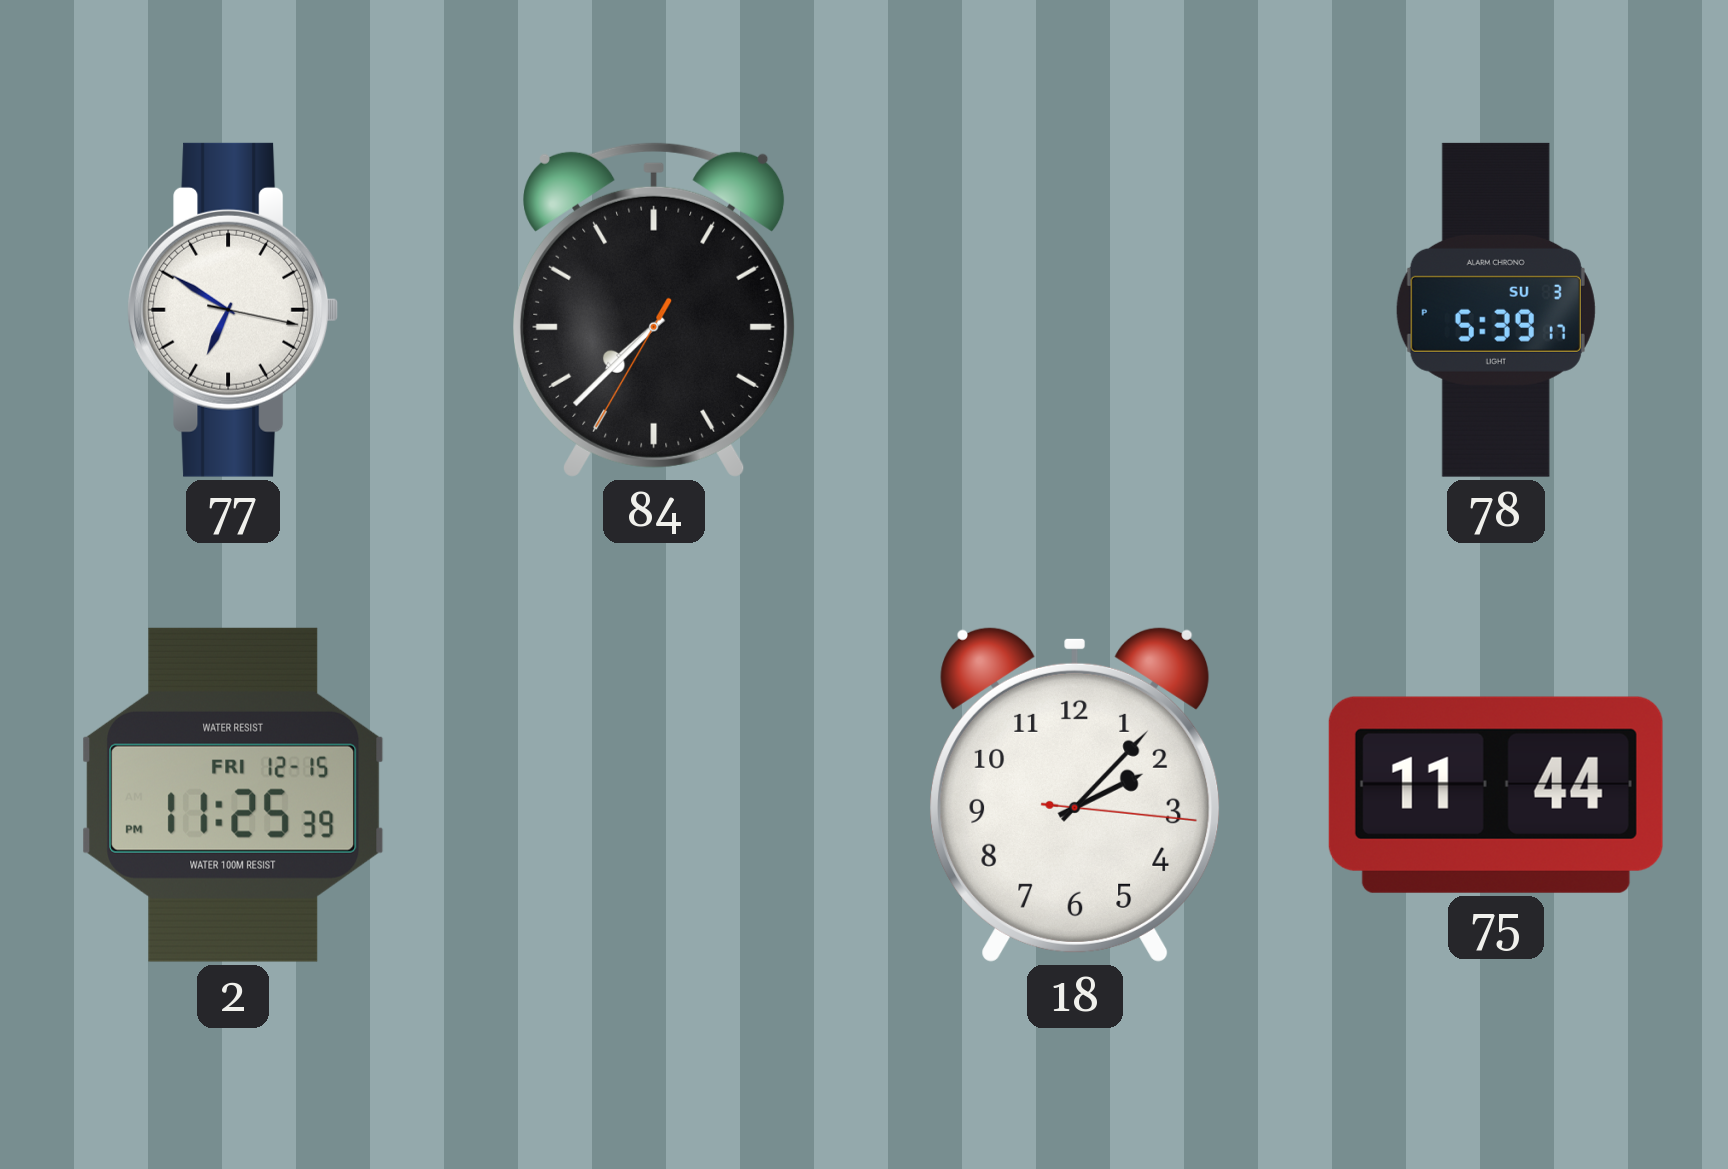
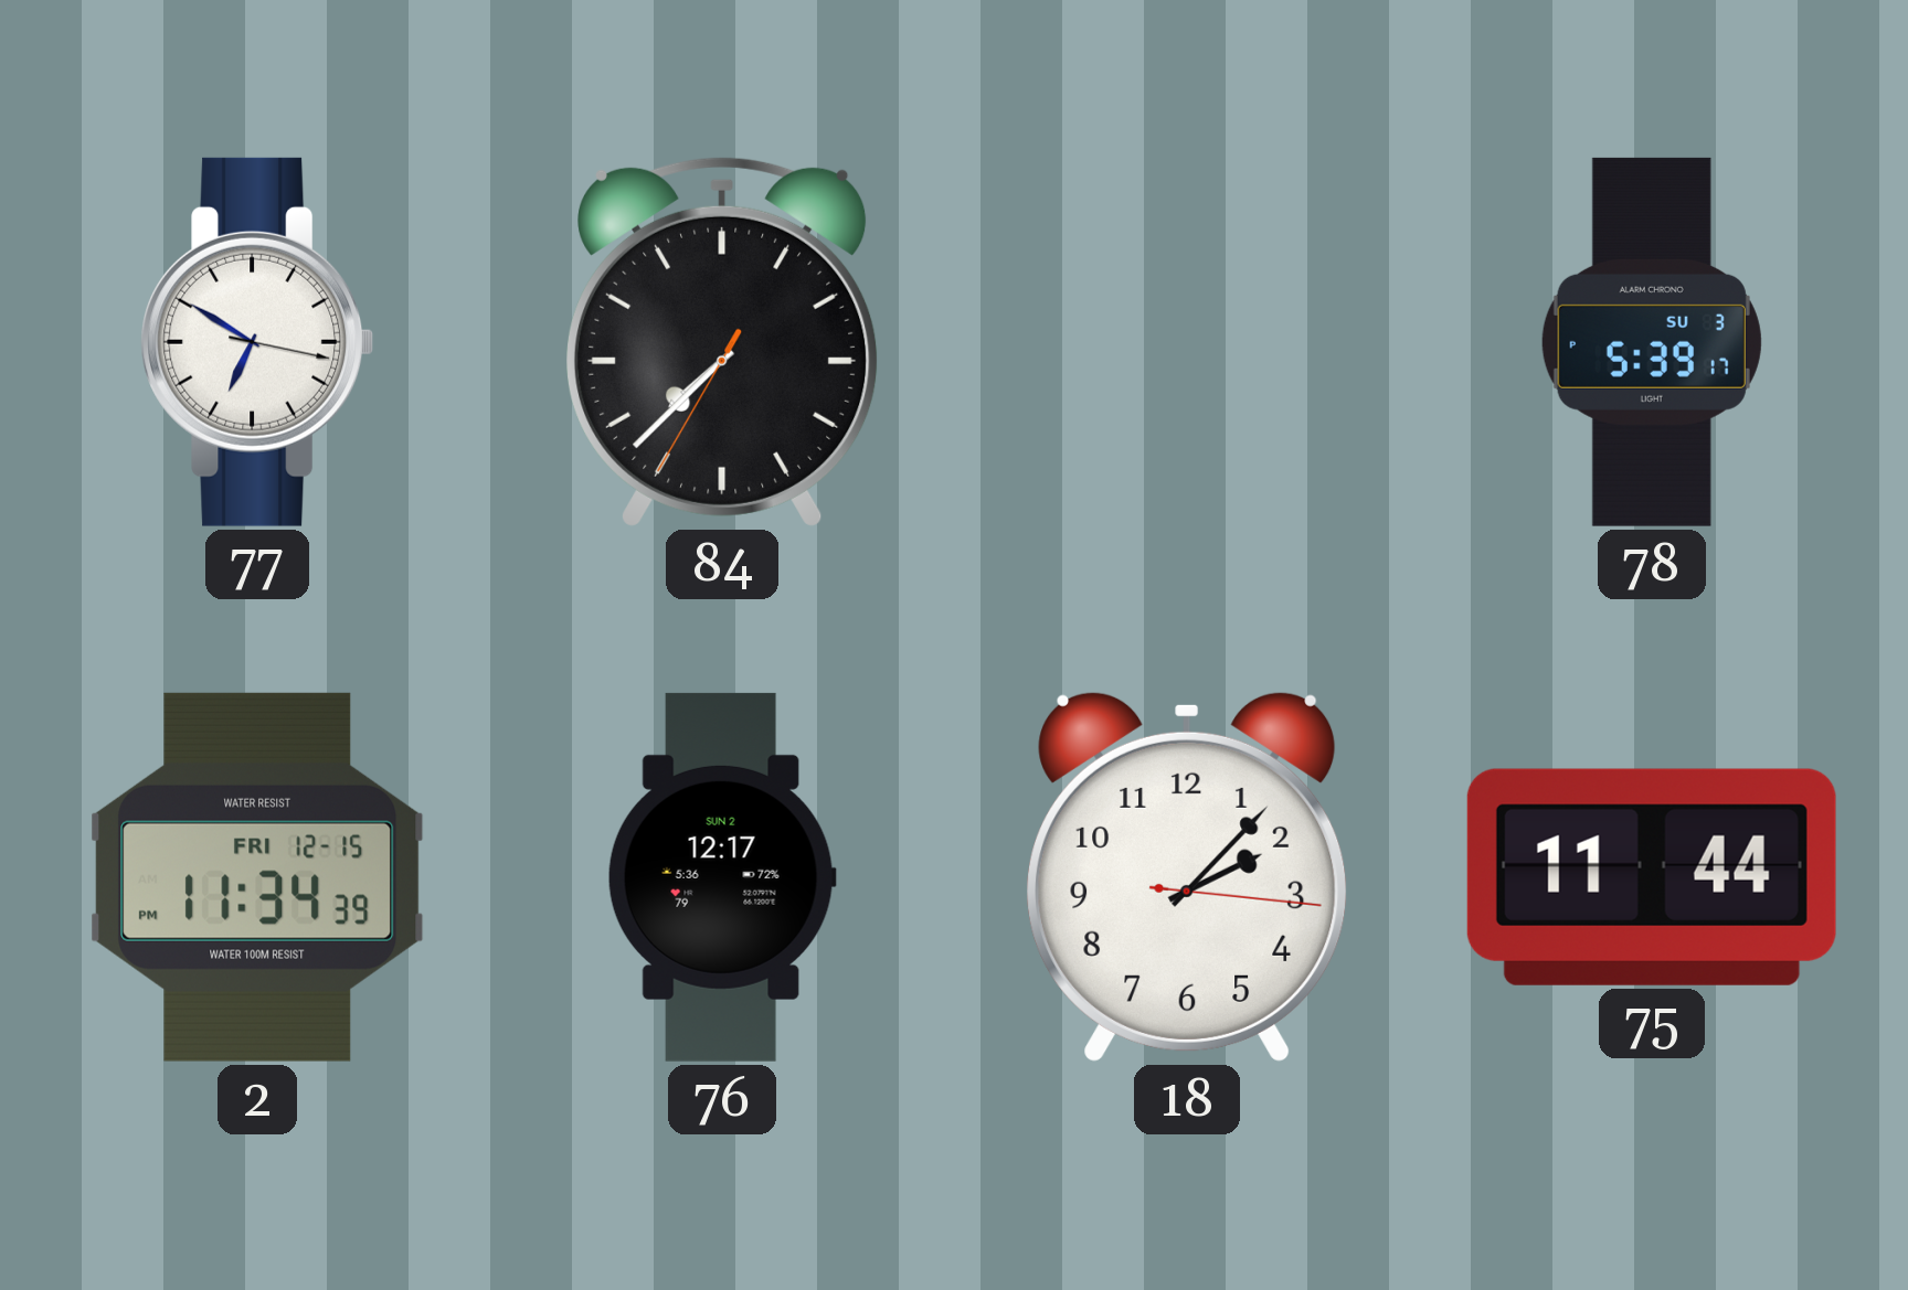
2: 11:25 -> 11:34 (257, 877)
76: none -> 12:17 (722, 877)
